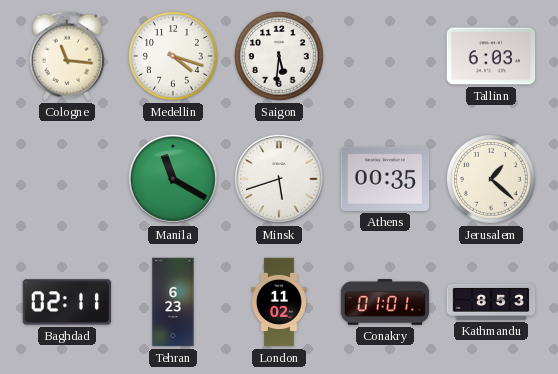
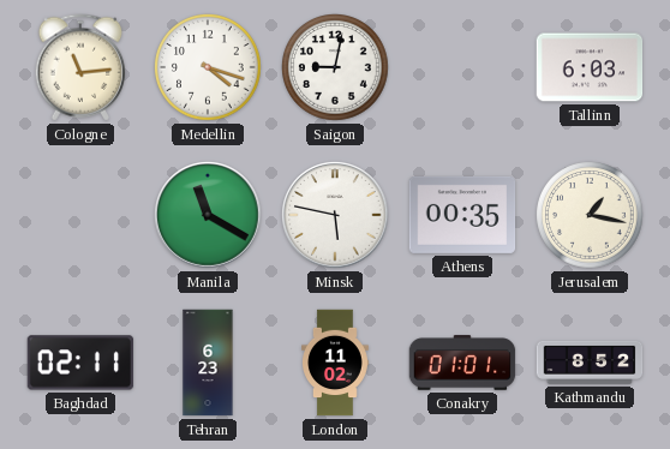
Cologne: 11:16 -> 11:14 (80, 67)
Saigon: 5:31 -> 9:02 (336, 68)
Minsk: 5:42 -> 5:47 (335, 215)
Jerusalem: 1:22 -> 1:17 (591, 216)
Kathmandu: 8:53 -> 8:52 (590, 363)
